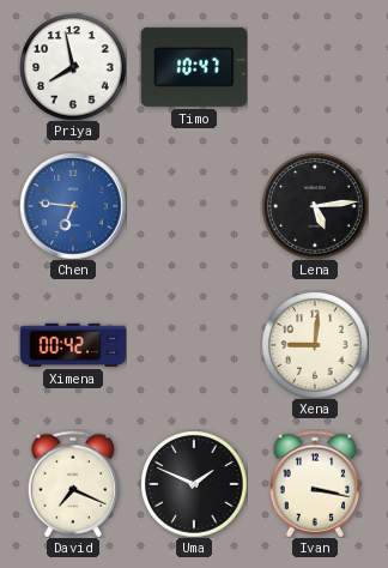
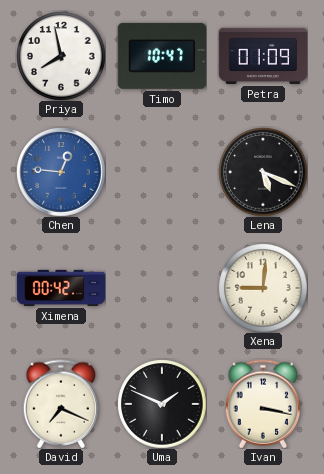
Petra: none -> 01:09 (263, 56)
Chen: 6:46 -> 12:46 (61, 172)
Lena: 5:14 -> 5:19 (263, 172)
